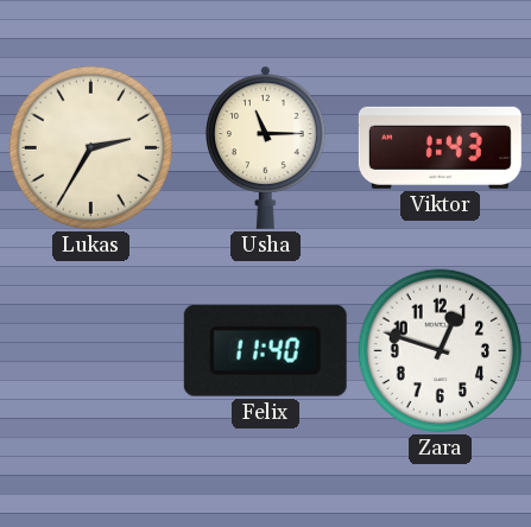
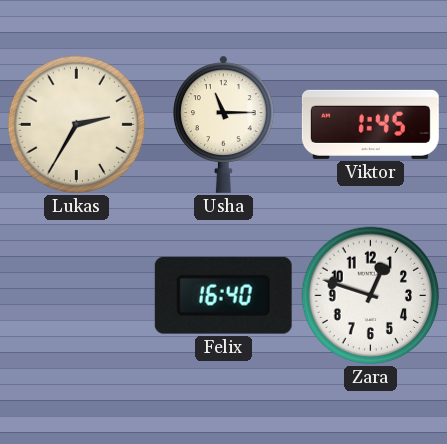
Viktor: 1:43 -> 1:45 (370, 124)
Felix: 11:40 -> 16:40 (223, 295)
